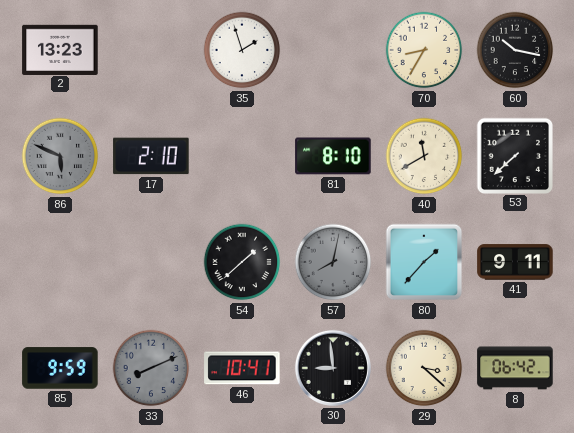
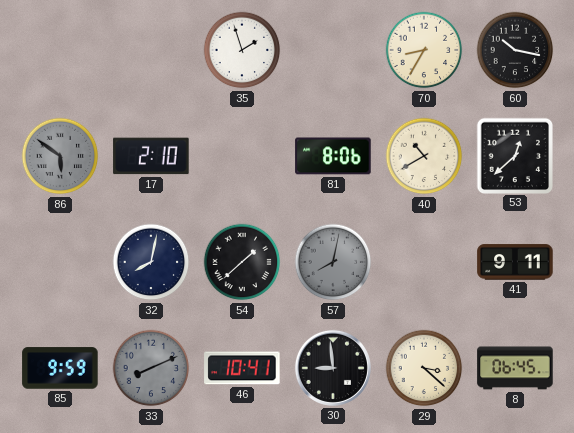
2: 13:23 -> none (60, 49)
86: 5:49 -> 5:51 (60, 156)
81: 8:10 -> 8:06 (333, 156)
40: 11:40 -> 10:40 (424, 156)
53: 7:38 -> 12:38 (514, 155)
32: none -> 8:02 (151, 262)
80: 1:37 -> none (424, 262)
8: 06:42 -> 06:45 (515, 368)
